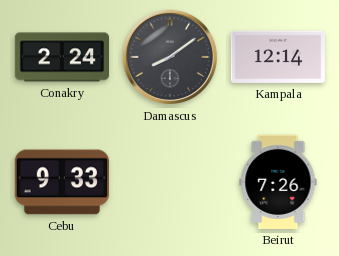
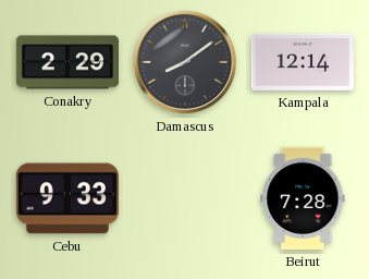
Conakry: 2:24 -> 2:29 (66, 62)
Beirut: 7:26 -> 7:28 (303, 198)
